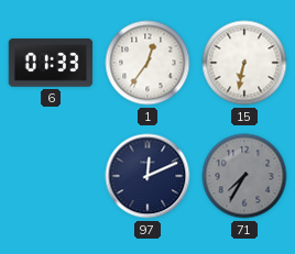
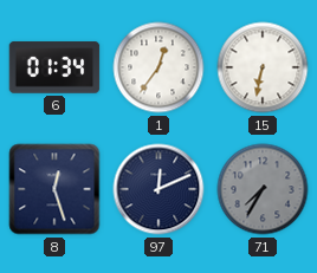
6: 01:33 -> 01:34 (54, 67)
8: none -> 12:27 (54, 189)
